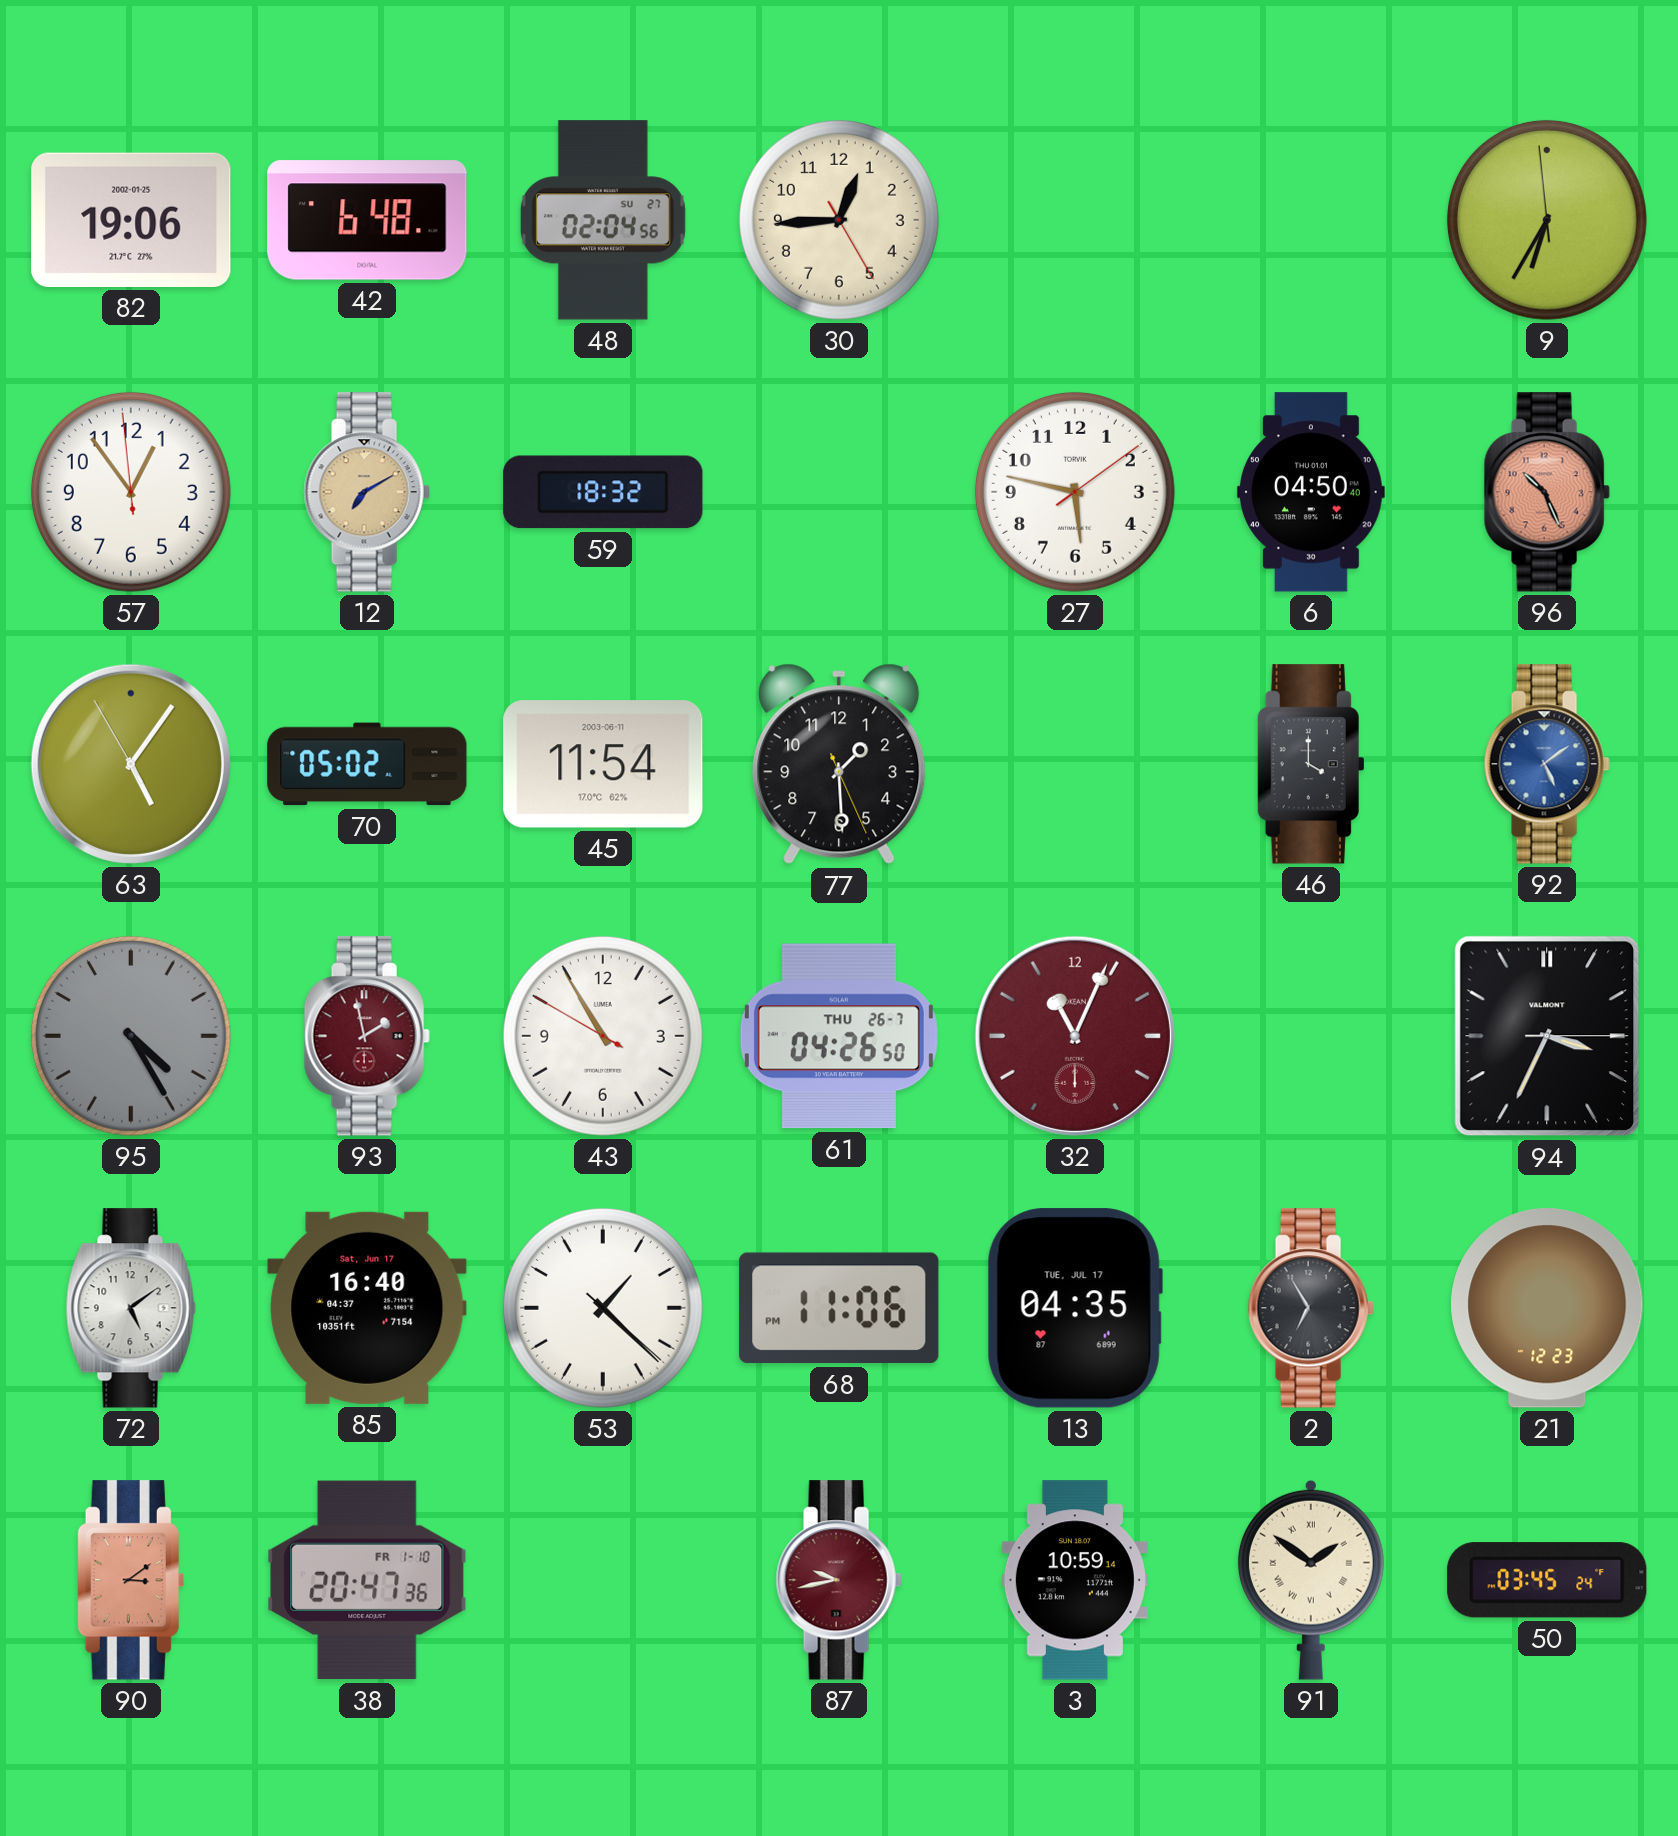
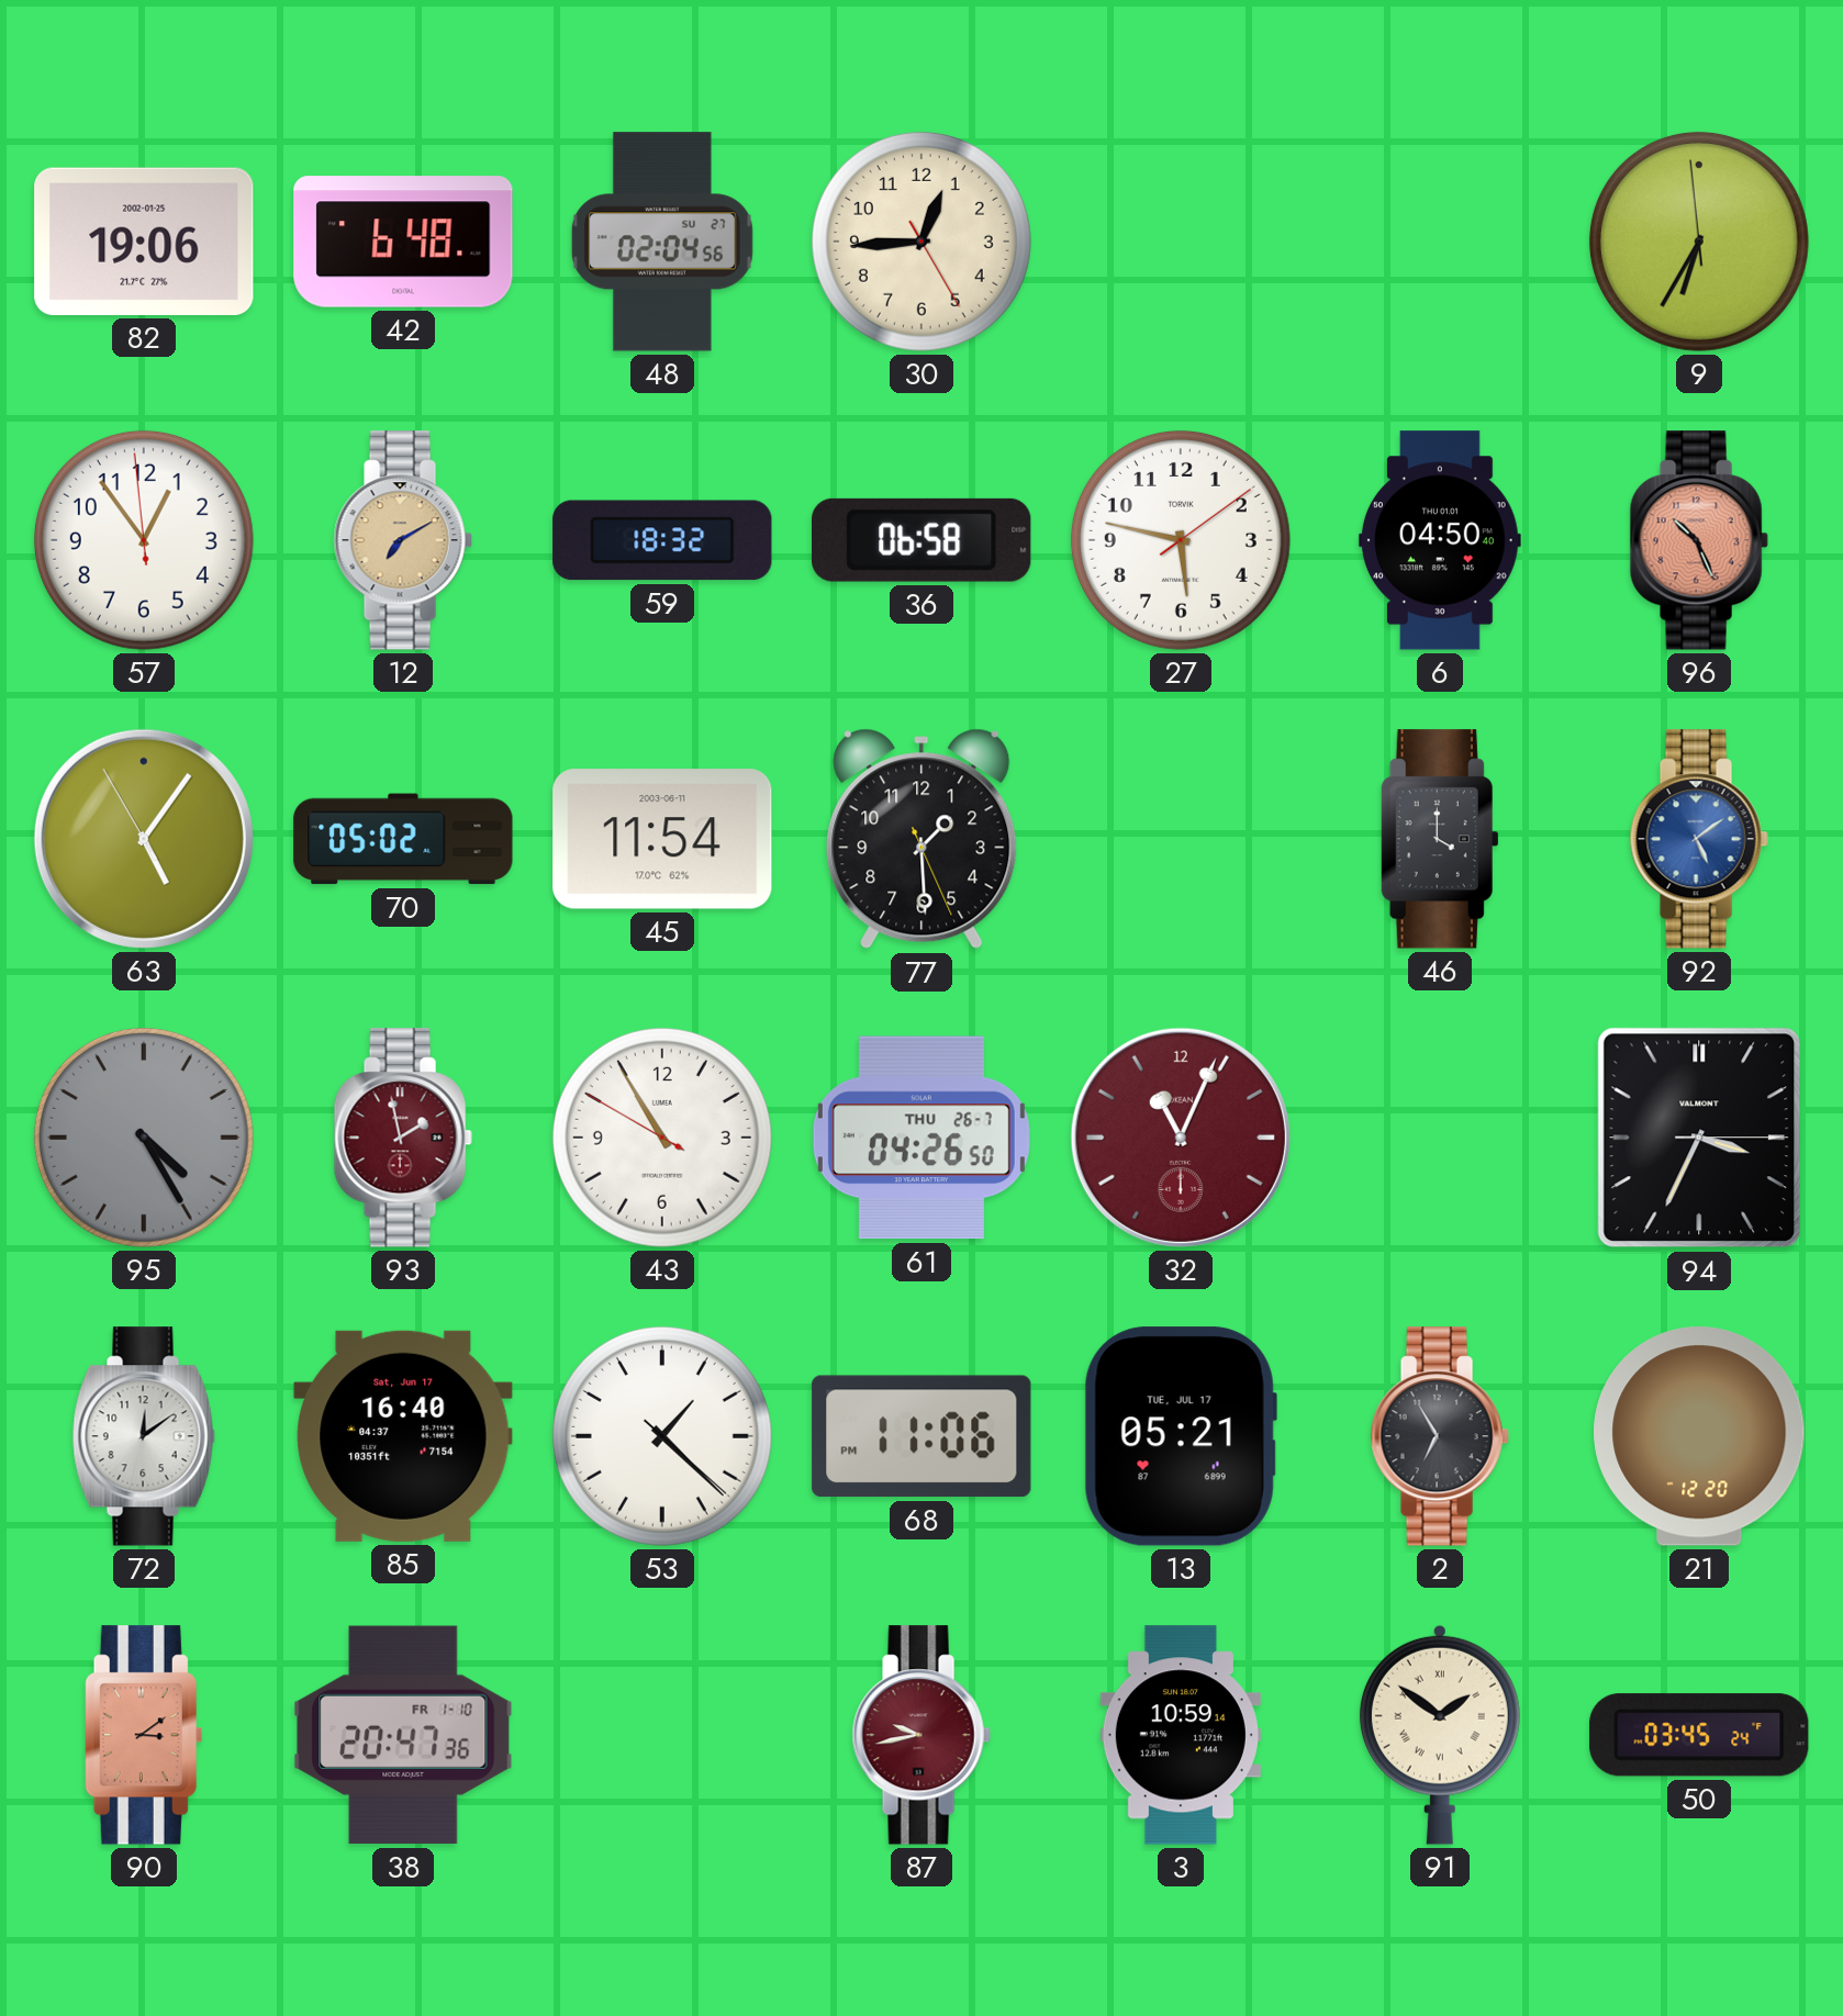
36: none -> 06:58 (921, 540)
72: 5:09 -> 12:09 (144, 1436)
13: 04:35 -> 05:21 (1181, 1436)
21: 12:23 -> 12:20 (1699, 1436)
